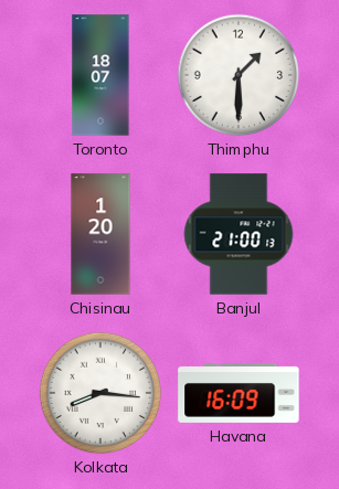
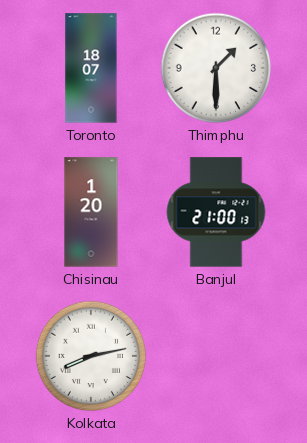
Kolkata: 8:16 -> 8:13 (91, 356)
Havana: 16:09 -> none (239, 393)
